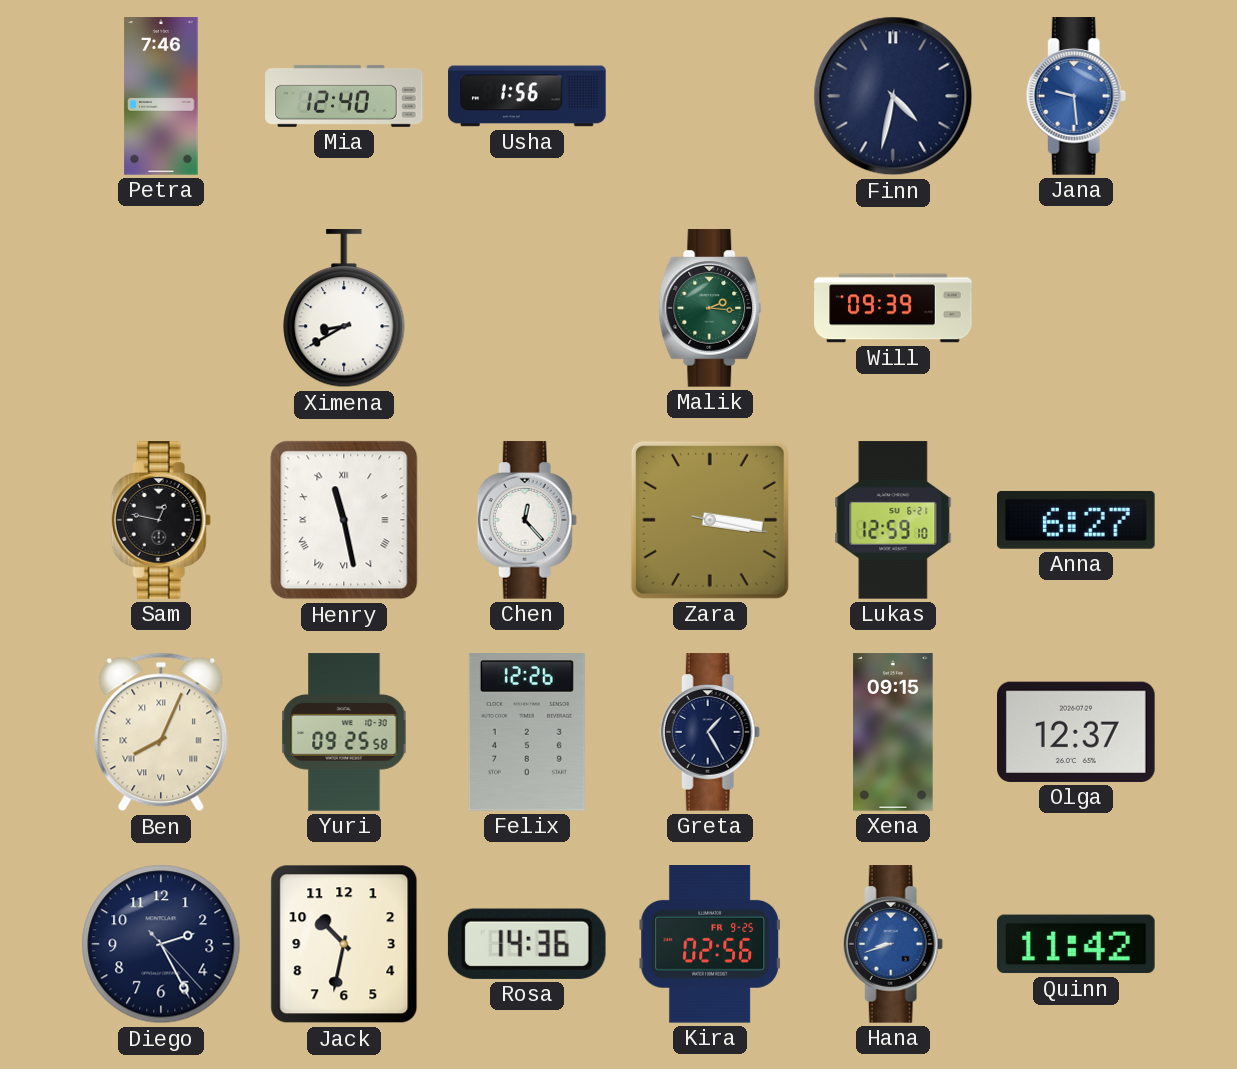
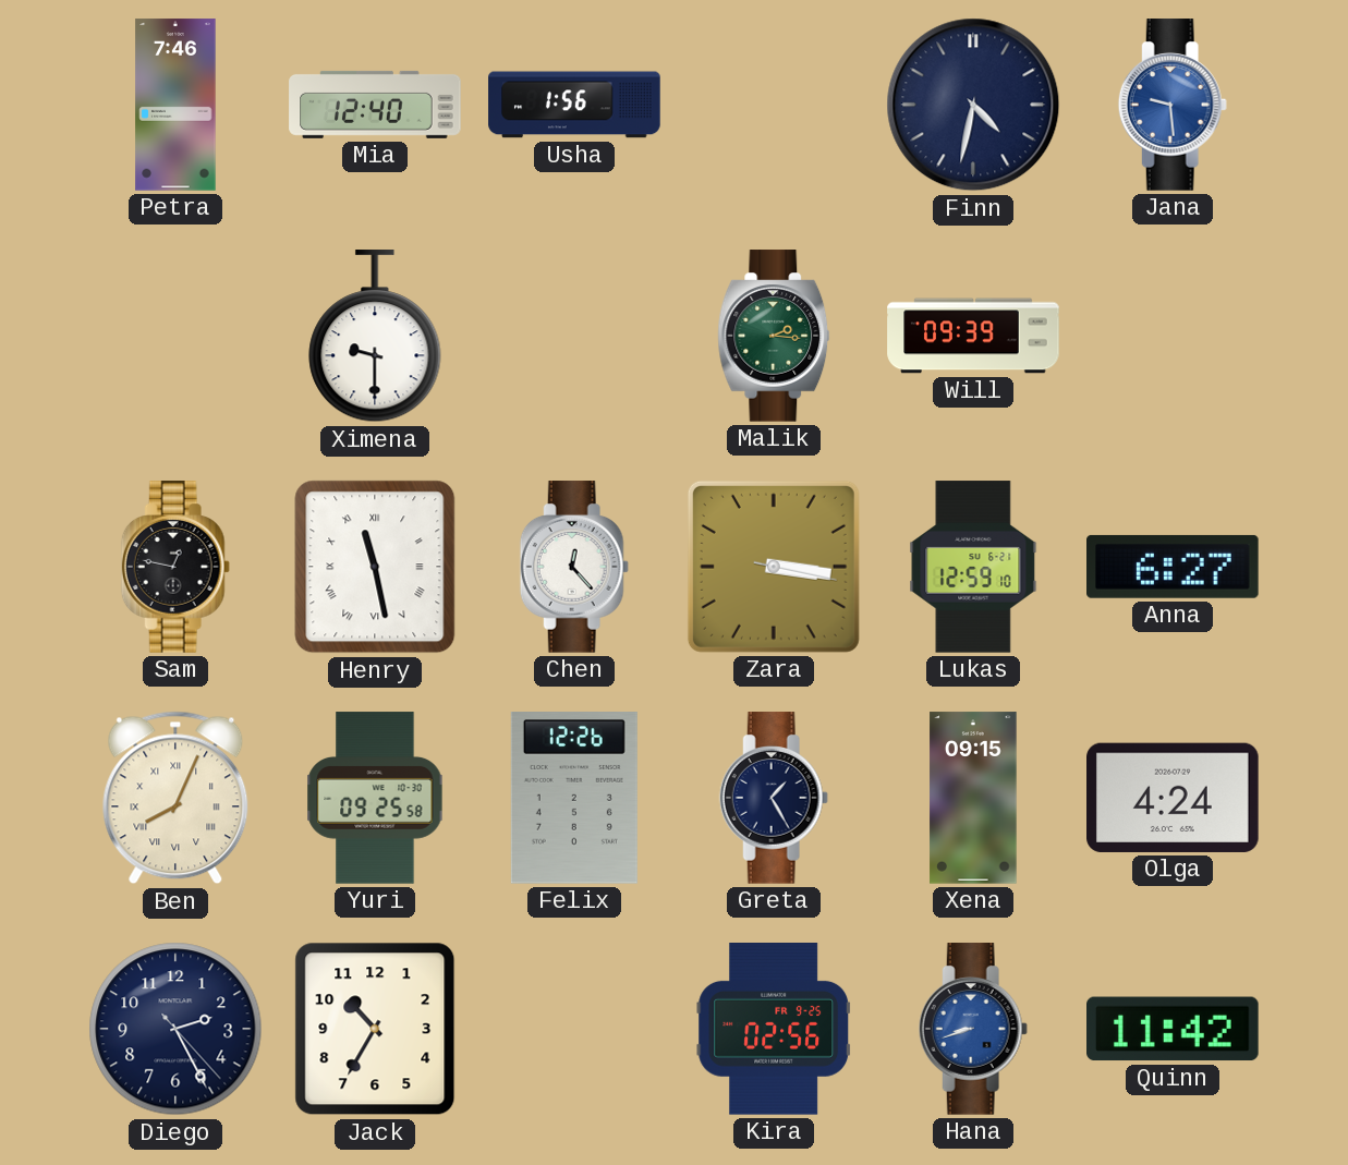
Ximena: 8:40 -> 9:30 (375, 337)
Olga: 12:37 -> 4:24 (1174, 798)
Jack: 10:32 -> 10:35 (375, 1029)
Rosa: 14:36 -> none (527, 944)
